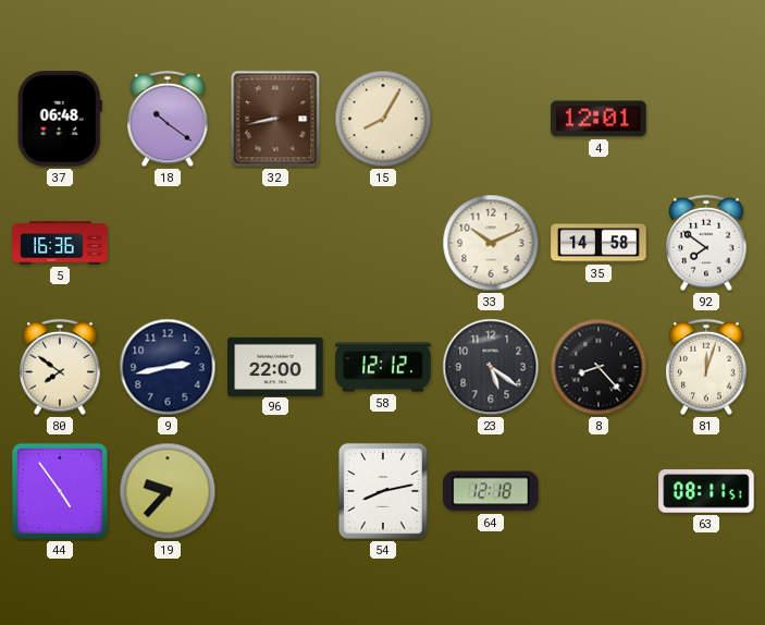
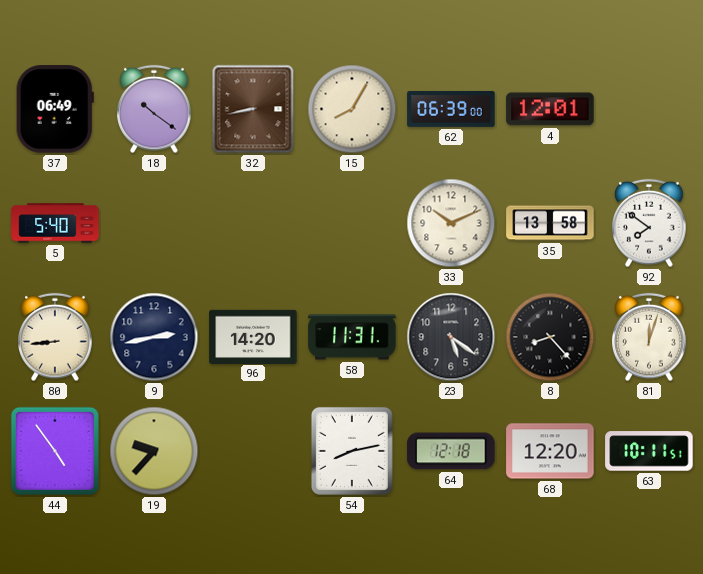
37: 06:48 -> 06:49 (55, 109)
62: none -> 06:39 (451, 109)
5: 16:36 -> 5:40 (55, 223)
35: 14:58 -> 13:58 (550, 223)
80: 7:51 -> 8:44 (55, 337)
96: 22:00 -> 14:20 (253, 336)
58: 12:12 -> 11:31 (352, 337)
68: none -> 12:20 (550, 451)
63: 08:11 -> 10:11 (649, 451)
